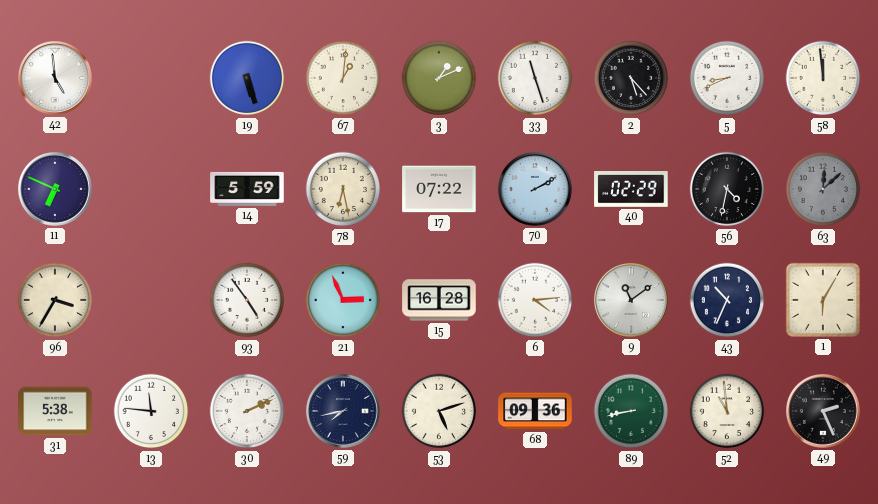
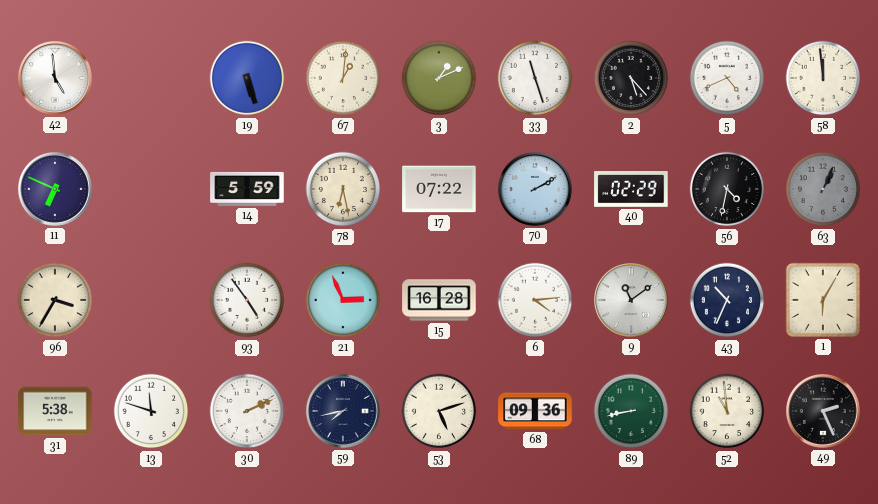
5: 8:41 -> 4:41 (727, 78)
63: 12:08 -> 1:04 (823, 189)
13: 11:46 -> 11:48 (151, 411)
